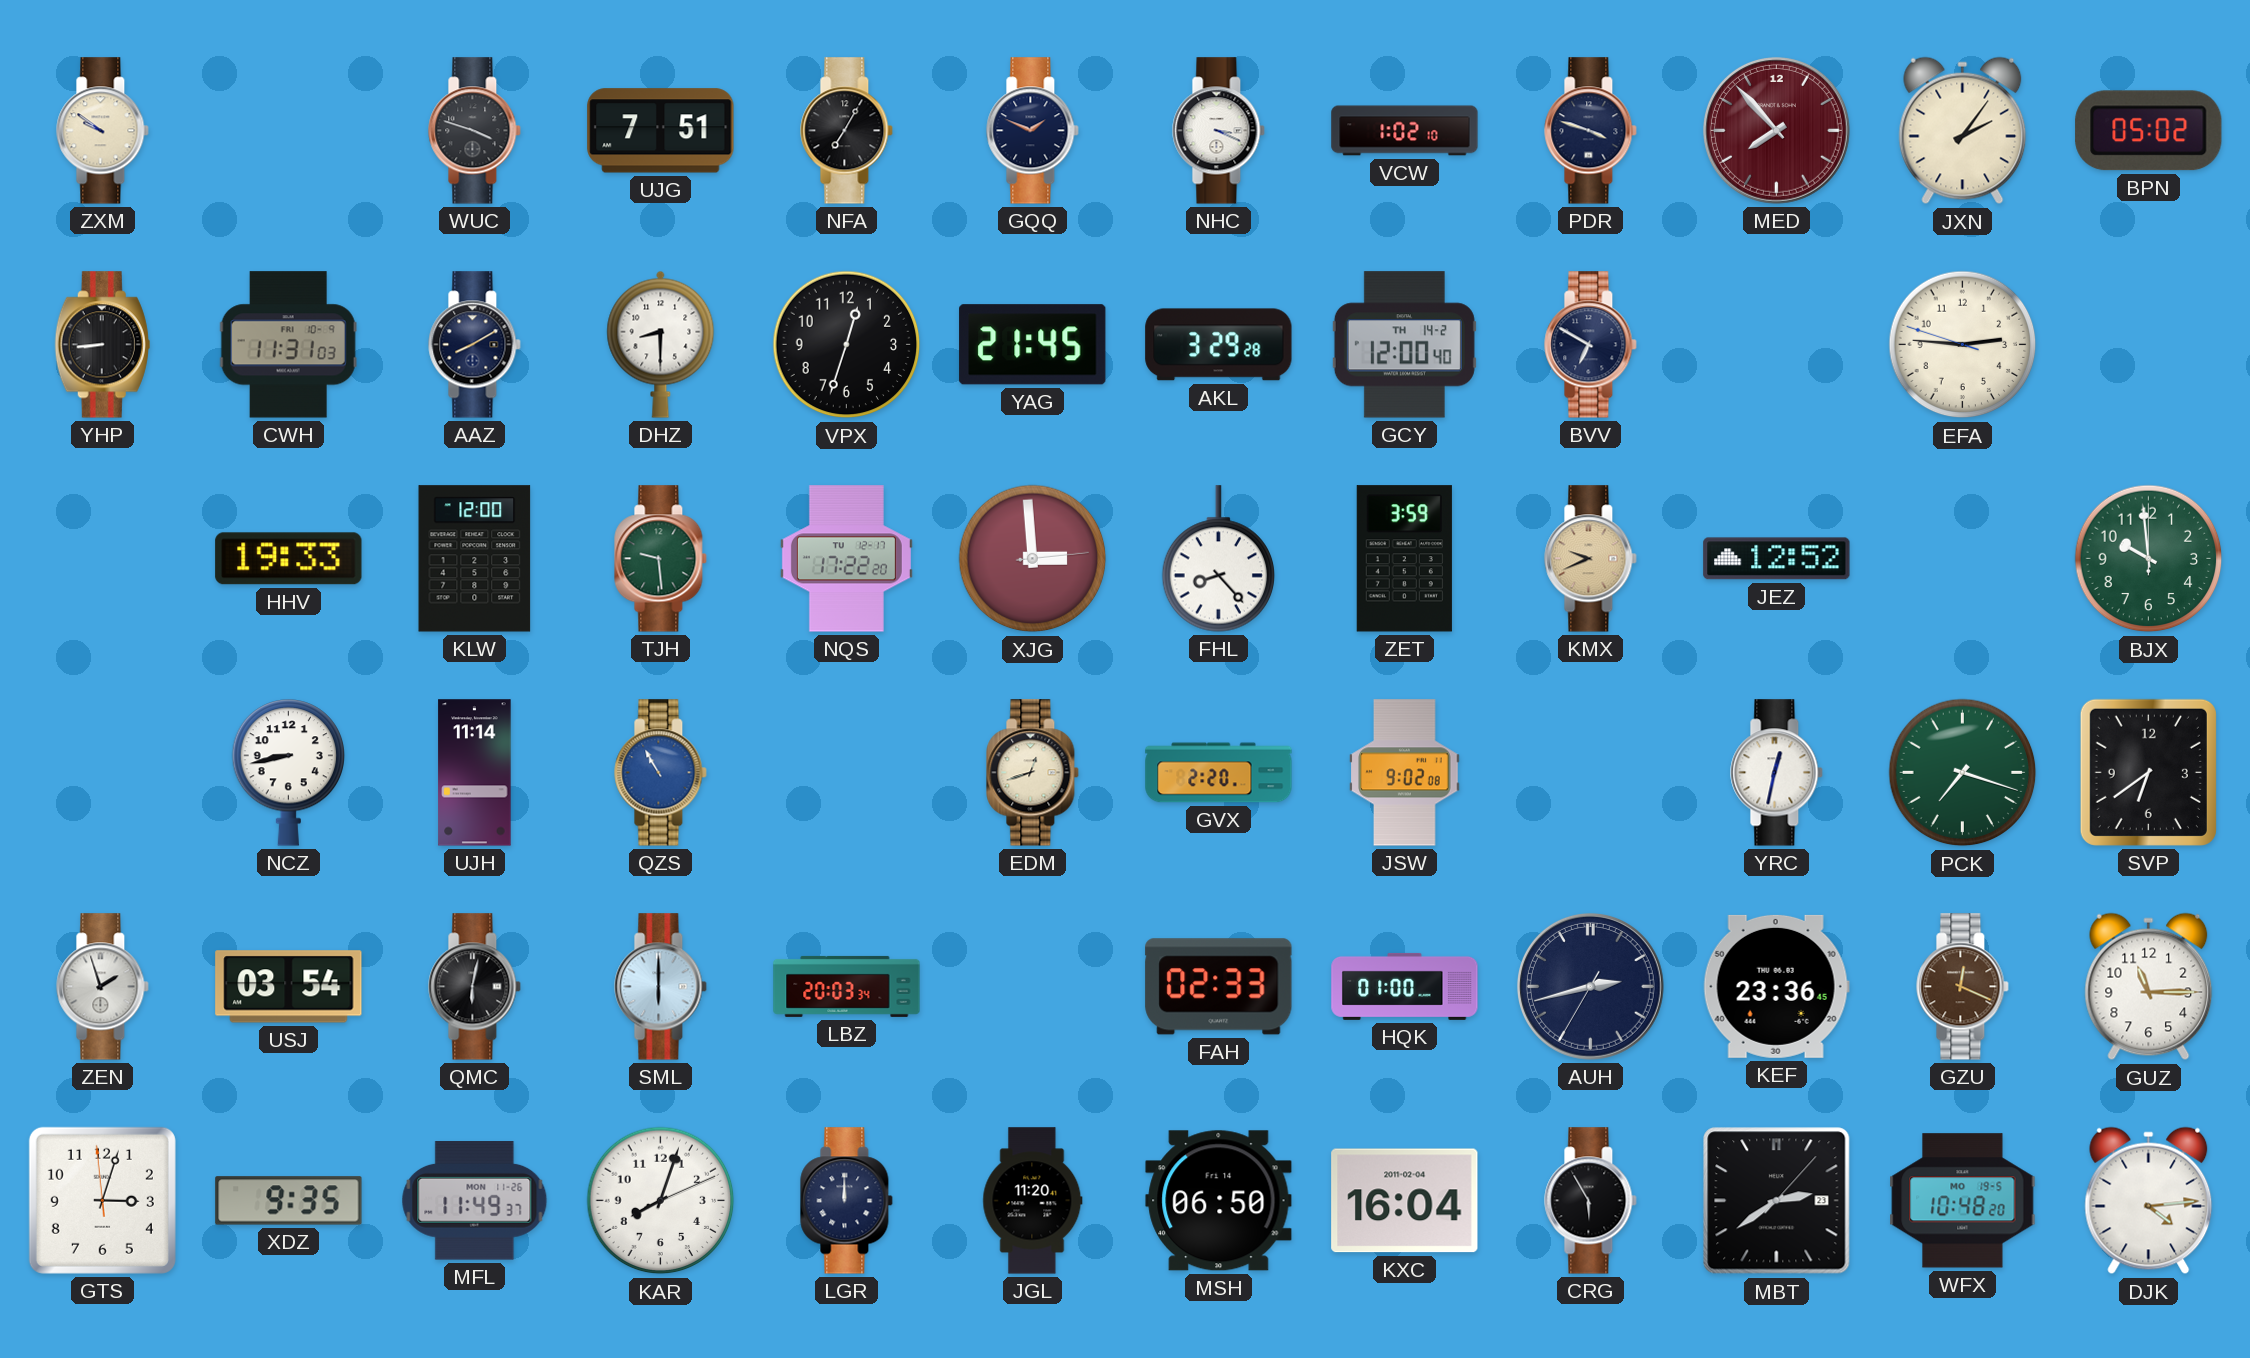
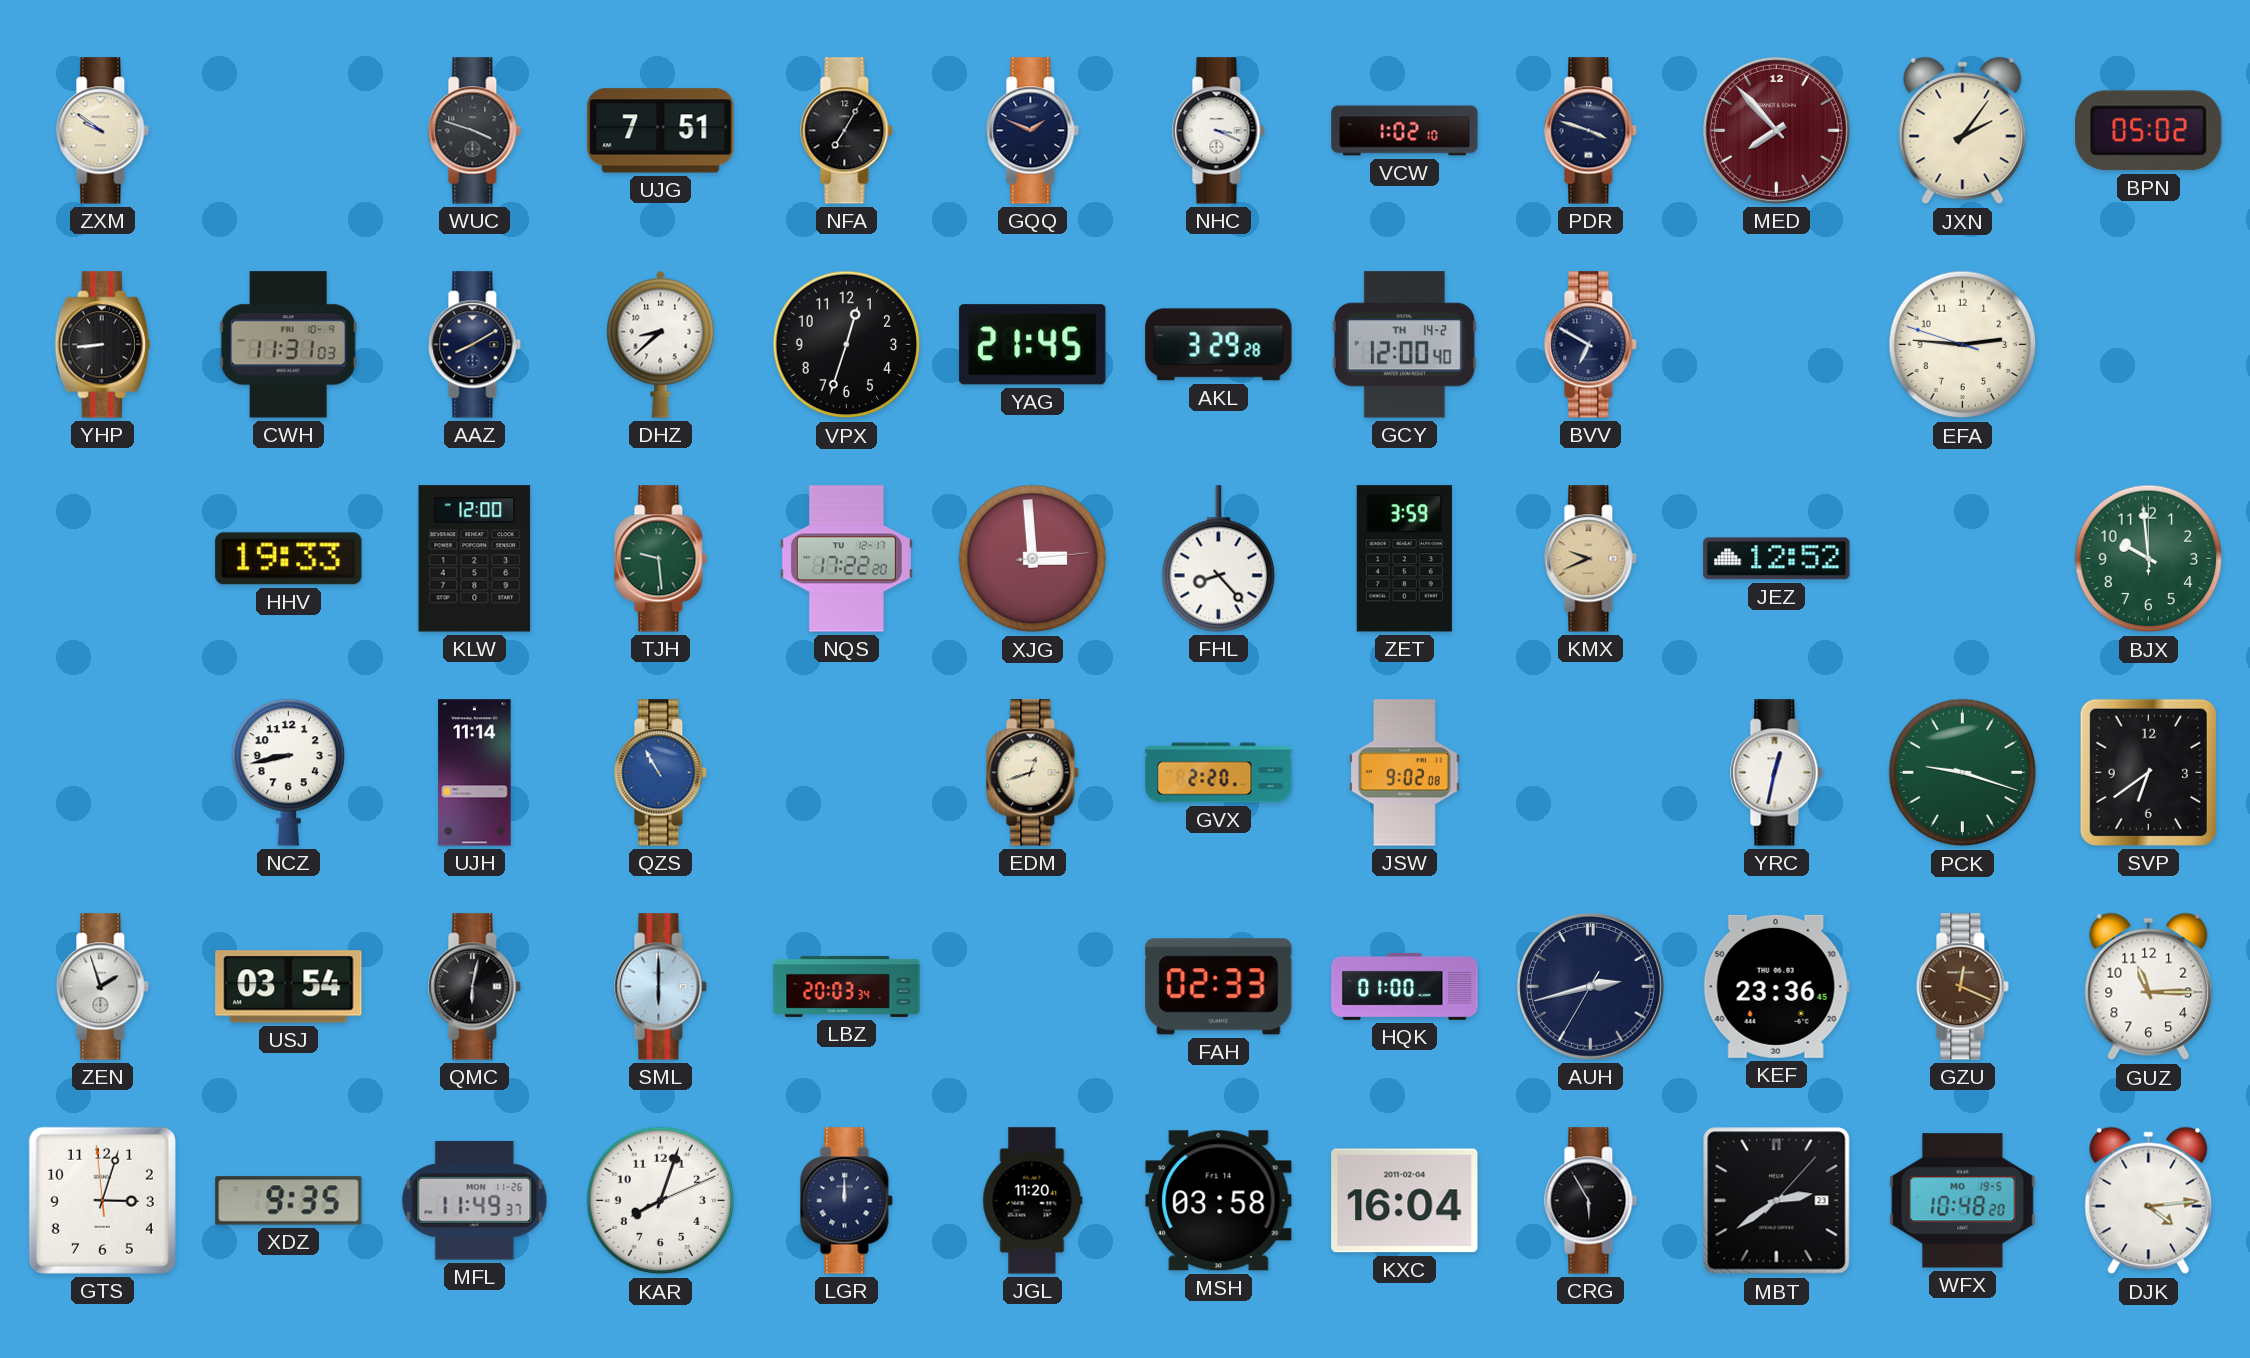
DHZ: 8:30 -> 8:38 (661, 344)
PCK: 7:18 -> 9:18 (1963, 773)
MSH: 06:50 -> 03:58 (1219, 1201)
